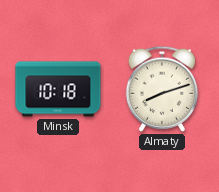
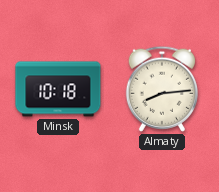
Almaty: 8:12 -> 8:14 (161, 89)
